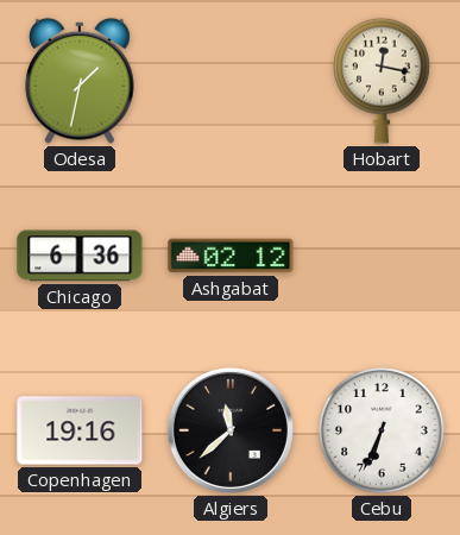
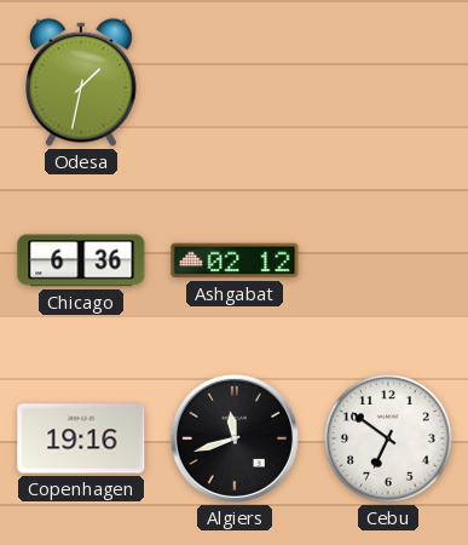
Hobart: 12:17 -> none (383, 81)
Algiers: 11:38 -> 11:42 (235, 438)
Cebu: 6:34 -> 6:51 (388, 438)
